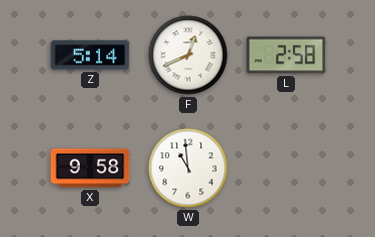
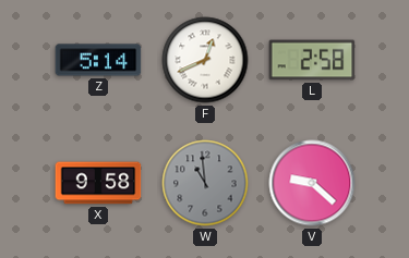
W dial: white -> grey (205, 183)
V: none -> 9:22 (312, 183)
